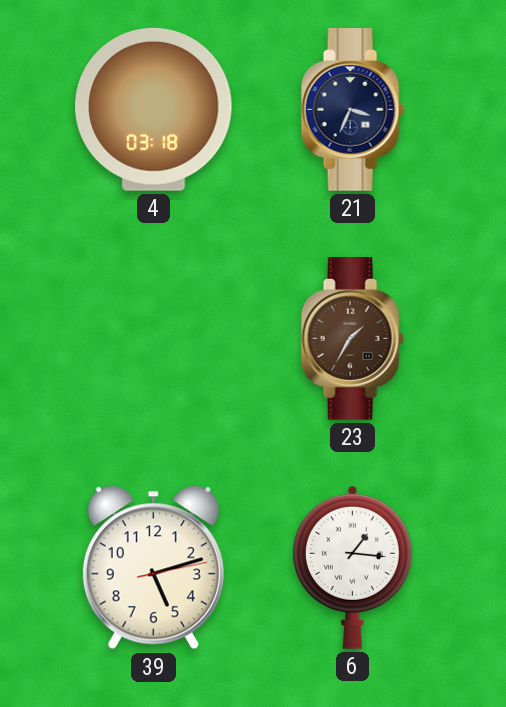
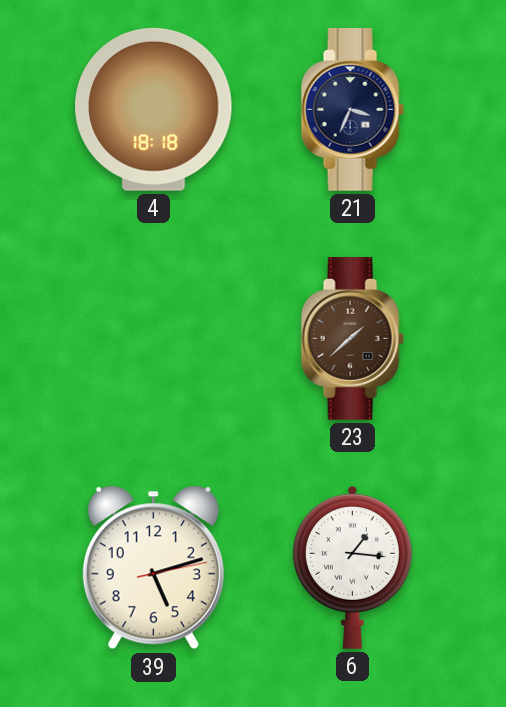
4: 03:18 -> 18:18 (154, 109)
23: 1:35 -> 1:38 (352, 339)
